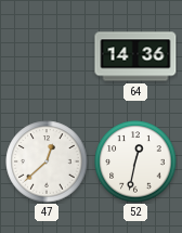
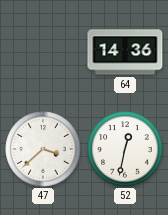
47: 12:38 -> 3:38 (43, 149)
